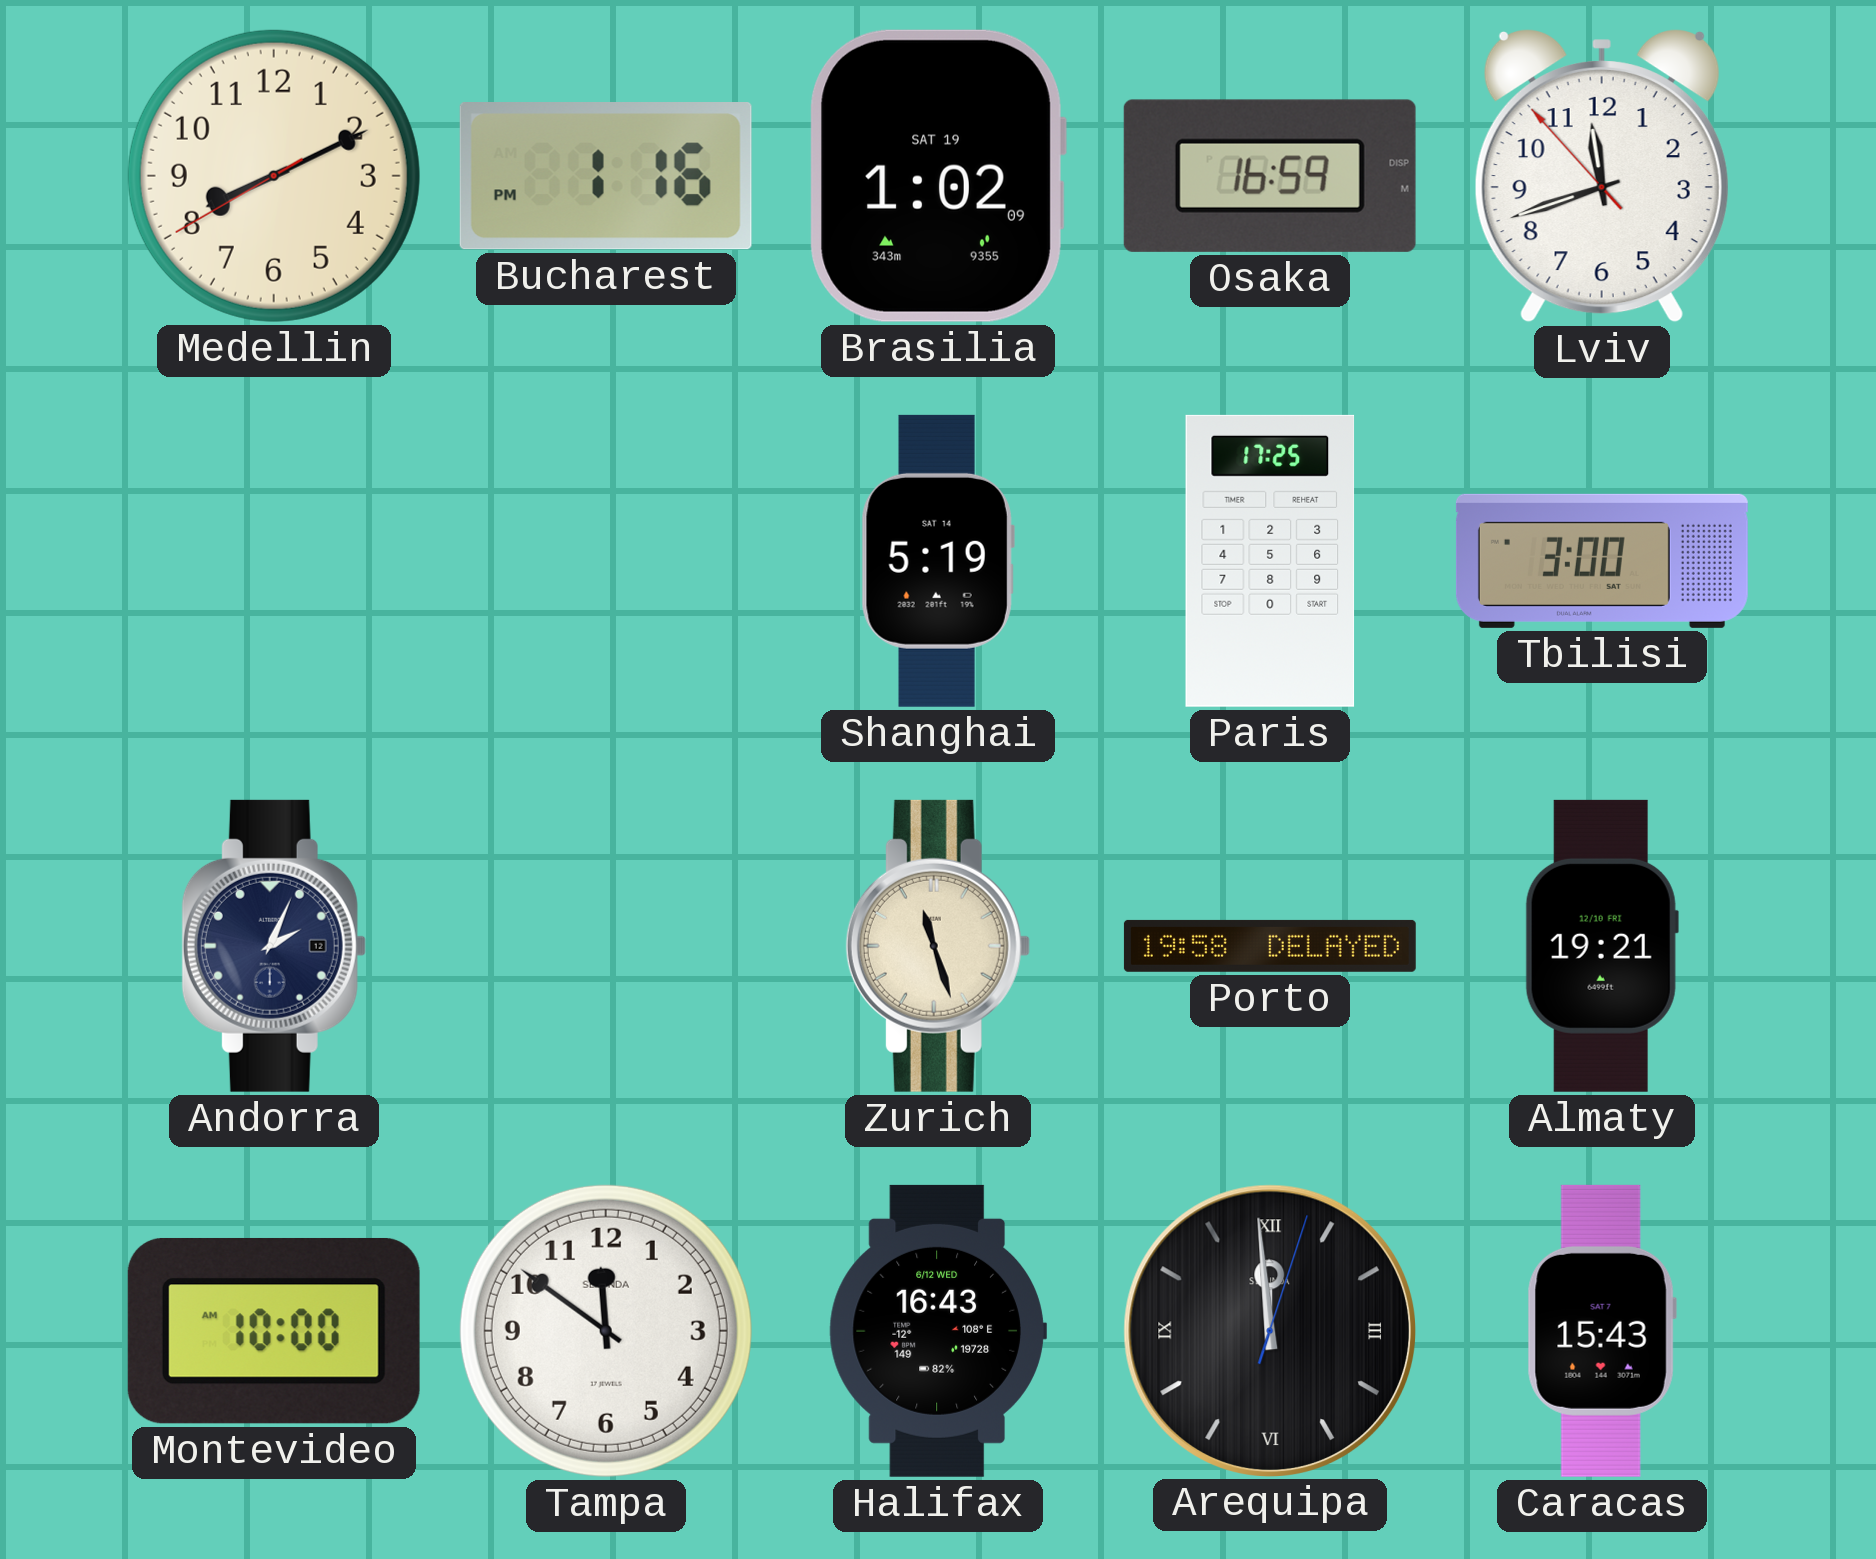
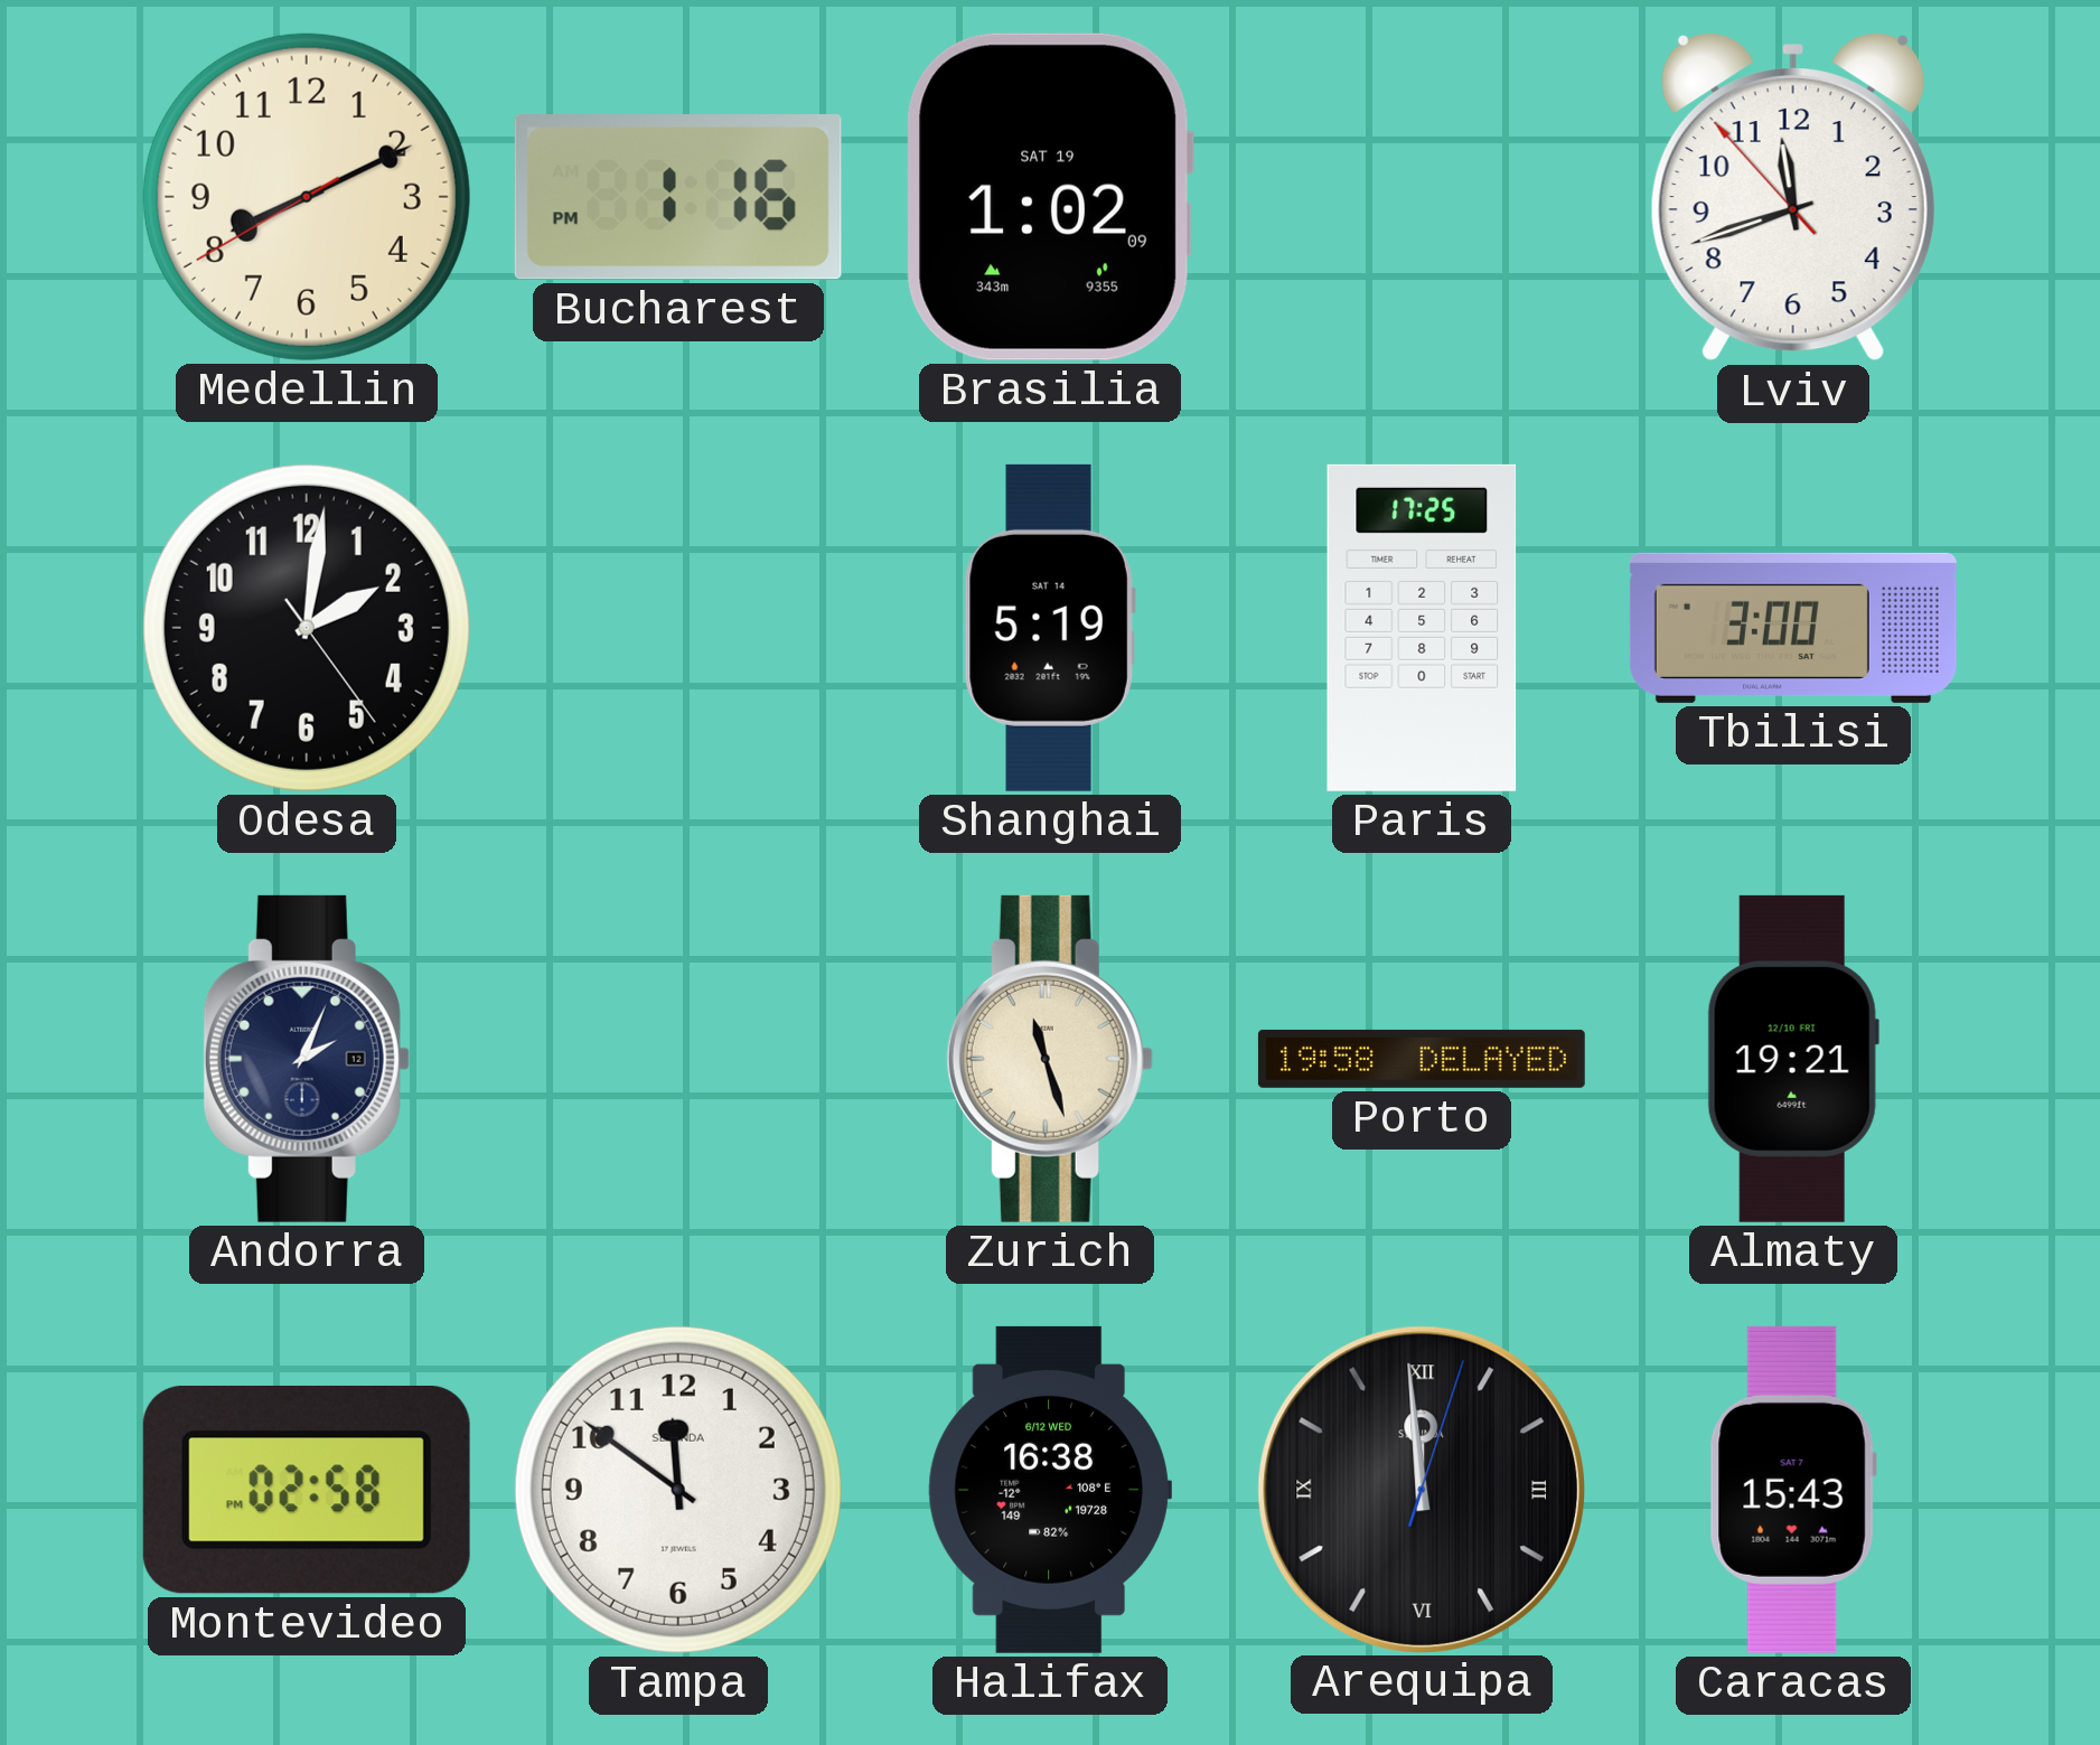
Osaka: 16:59 -> none (1270, 176)
Odesa: none -> 2:01 (307, 628)
Montevideo: 10:00 -> 02:58 (307, 1490)
Halifax: 16:43 -> 16:38 (1050, 1490)
